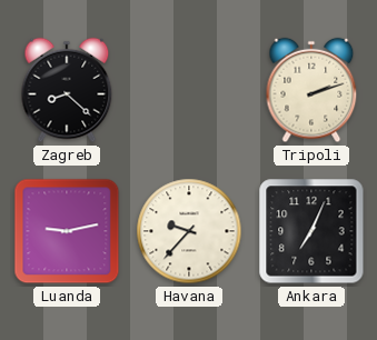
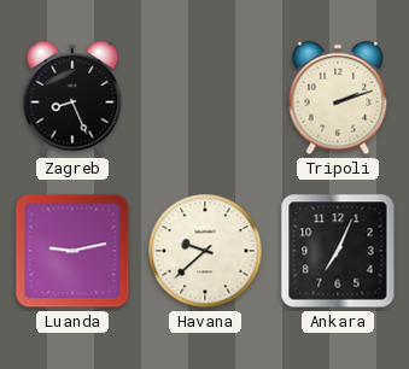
Zagreb: 8:22 -> 8:26 (72, 98)
Havana: 9:37 -> 9:38 (205, 251)
